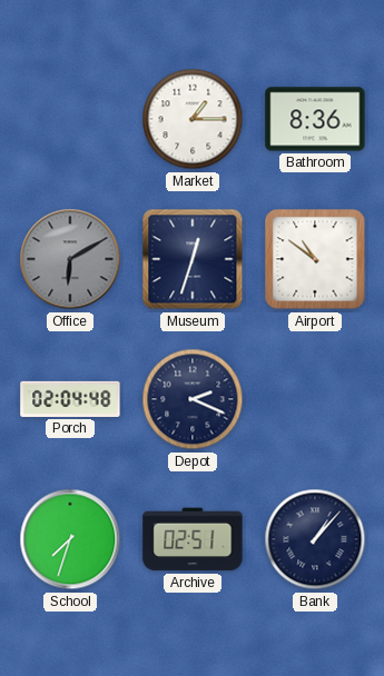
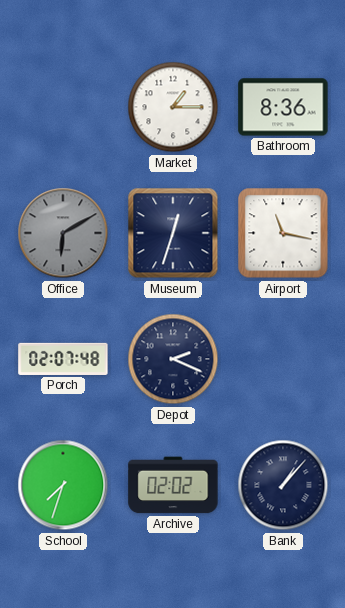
Airport: 10:51 -> 11:17 (283, 233)
Porch: 02:04 -> 02:07 (63, 359)
Archive: 02:51 -> 02:02 (173, 485)
